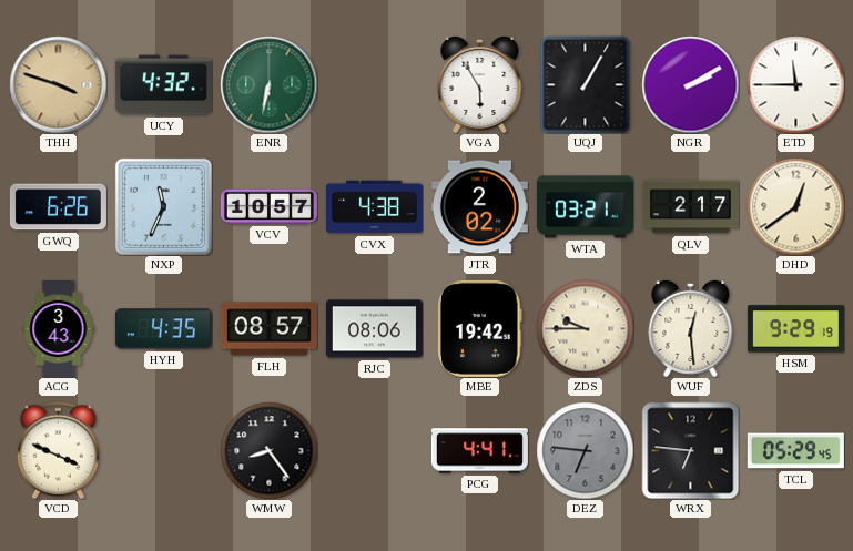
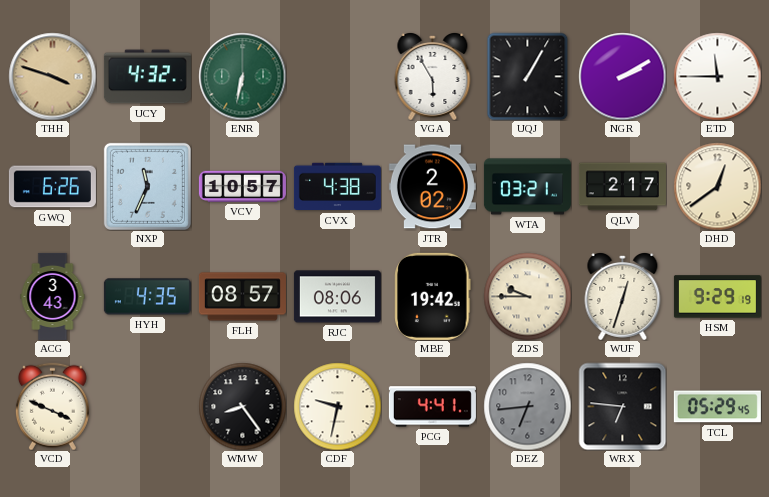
WUF: 12:29 -> 12:33 (623, 296)
CDF: none -> 9:32 (337, 406)
DEZ: 6:46 -> 6:44 (527, 406)
